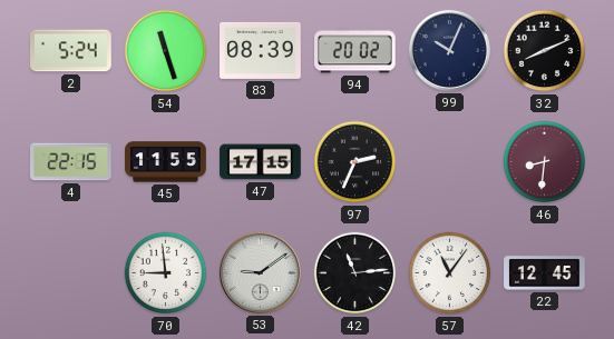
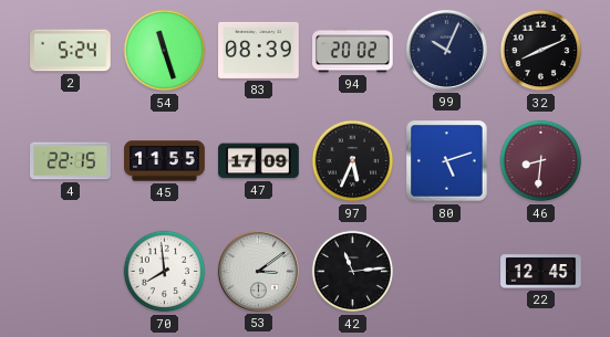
47: 17:15 -> 17:09 (259, 161)
97: 2:34 -> 5:34 (353, 161)
80: none -> 5:12 (447, 161)
70: 8:59 -> 7:59 (165, 272)
53: 9:09 -> 3:09 (258, 271)
57: 11:06 -> none (450, 273)
